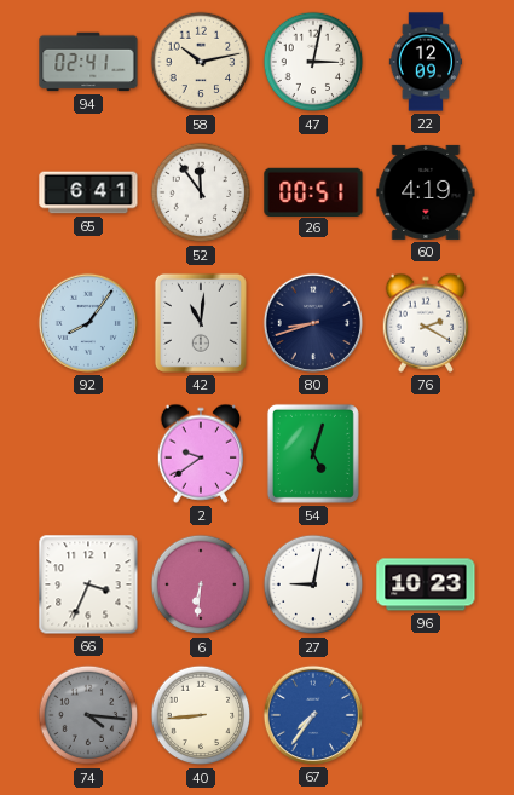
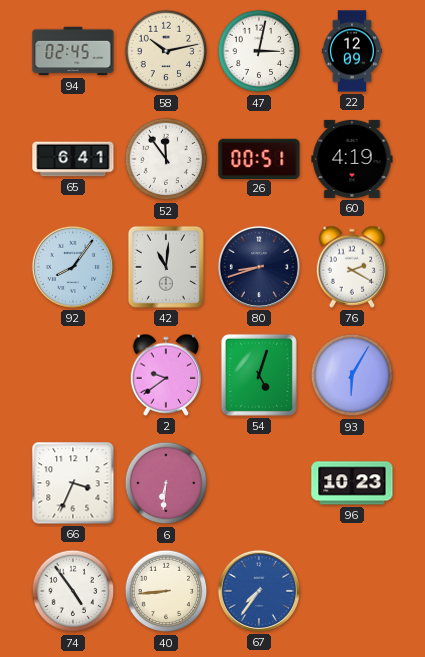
94: 02:41 -> 02:45 (73, 51)
93: none -> 6:05 (352, 375)
27: 9:02 -> none (313, 584)
74: 4:16 -> 4:54 (73, 591)
74 dial: grey -> white (73, 591)
